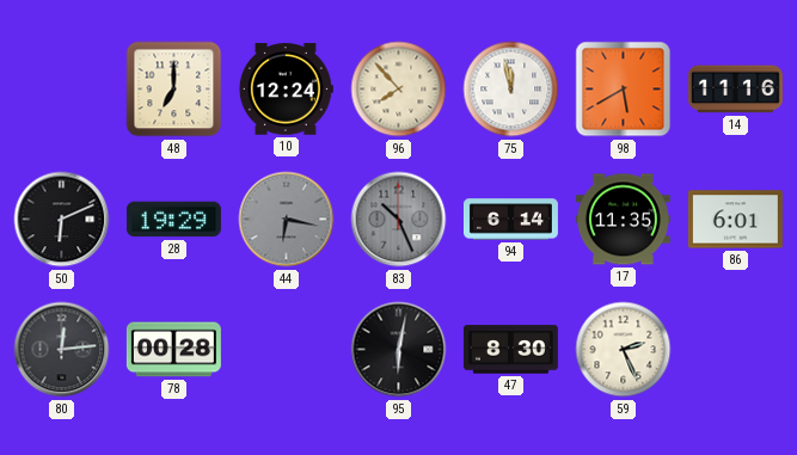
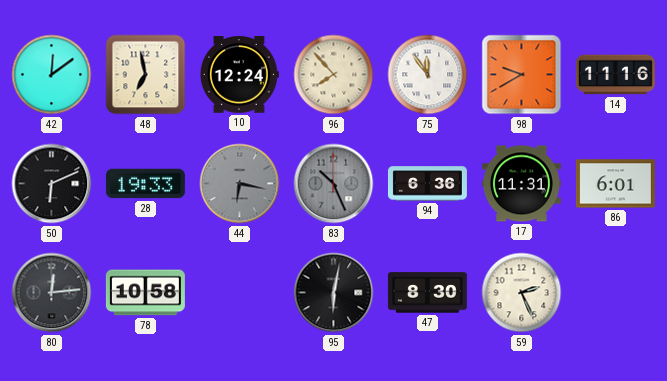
42: none -> 12:09 (52, 75)
48: 7:00 -> 6:58 (146, 75)
75: 11:58 -> 11:54 (428, 75)
98: 5:40 -> 9:40 (522, 75)
28: 19:29 -> 19:33 (145, 184)
94: 6:14 -> 6:36 (427, 184)
17: 11:35 -> 11:31 (521, 184)
78: 00:28 -> 10:58 (145, 293)
